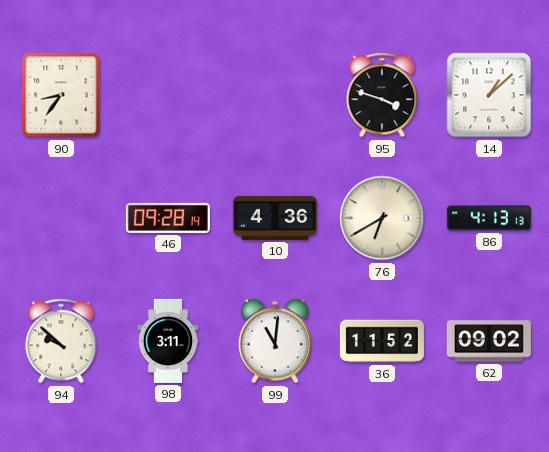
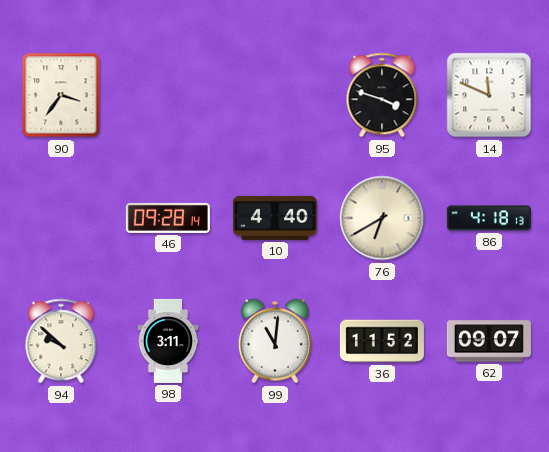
90: 8:36 -> 3:36 (61, 95)
14: 1:08 -> 11:49 (489, 95)
10: 4:36 -> 4:40 (275, 218)
86: 4:13 -> 4:18 (489, 218)
62: 09:02 -> 09:07 (489, 341)
